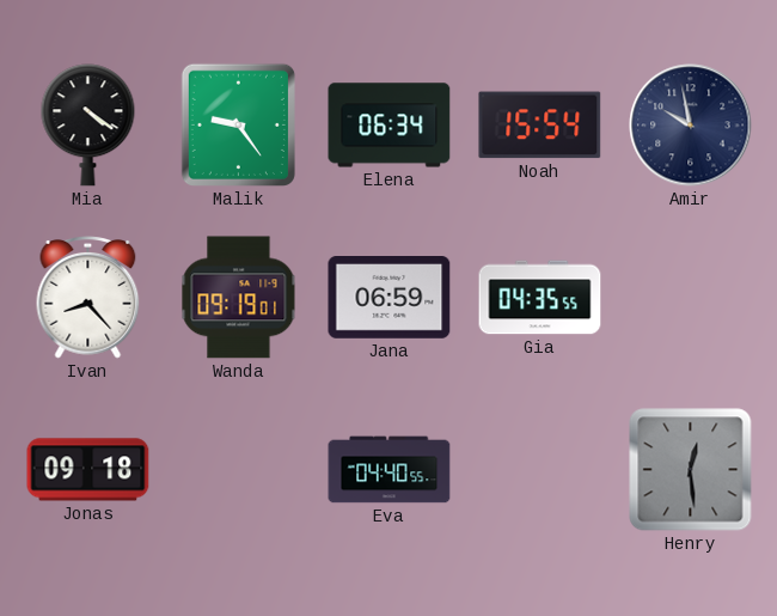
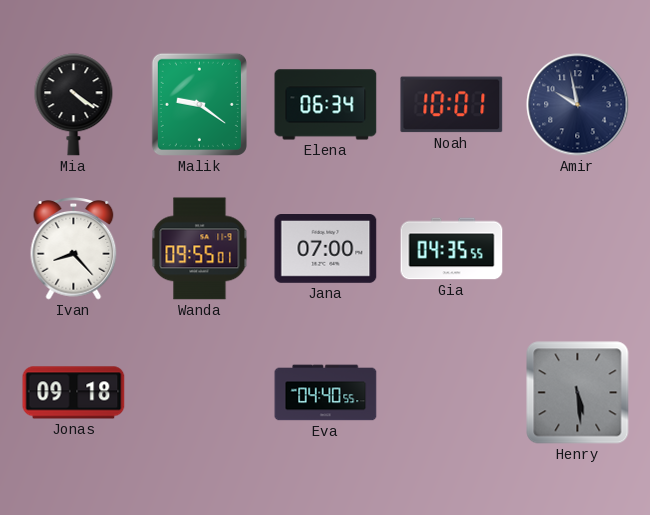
Malik: 9:24 -> 9:21 (199, 104)
Noah: 15:54 -> 10:01 (452, 105)
Wanda: 09:19 -> 09:55 (200, 249)
Jana: 06:59 -> 07:00 (326, 249)
Henry: 12:29 -> 5:29 (578, 393)
